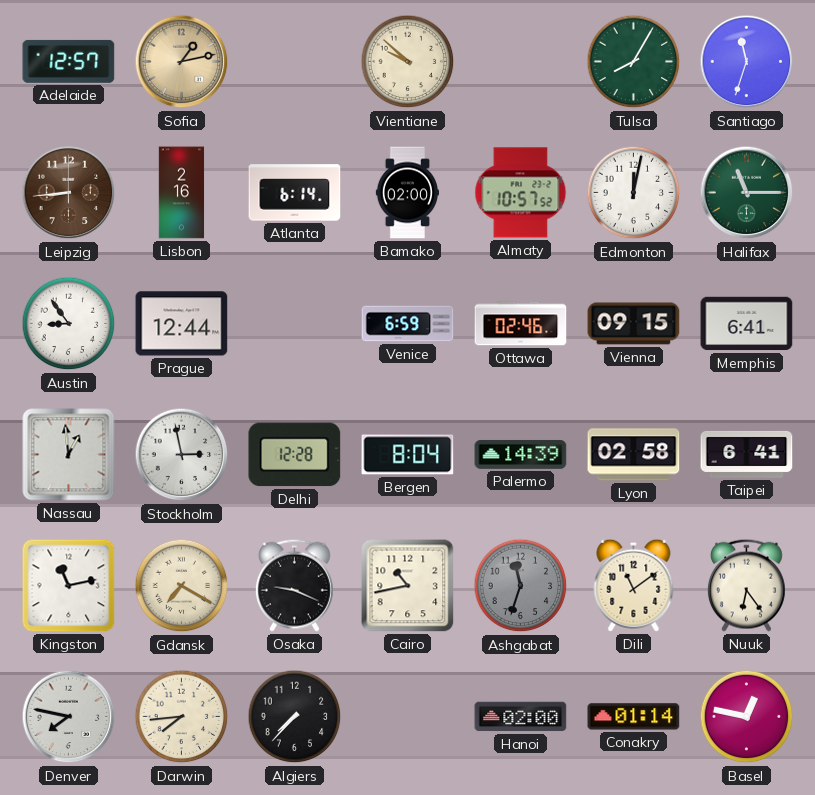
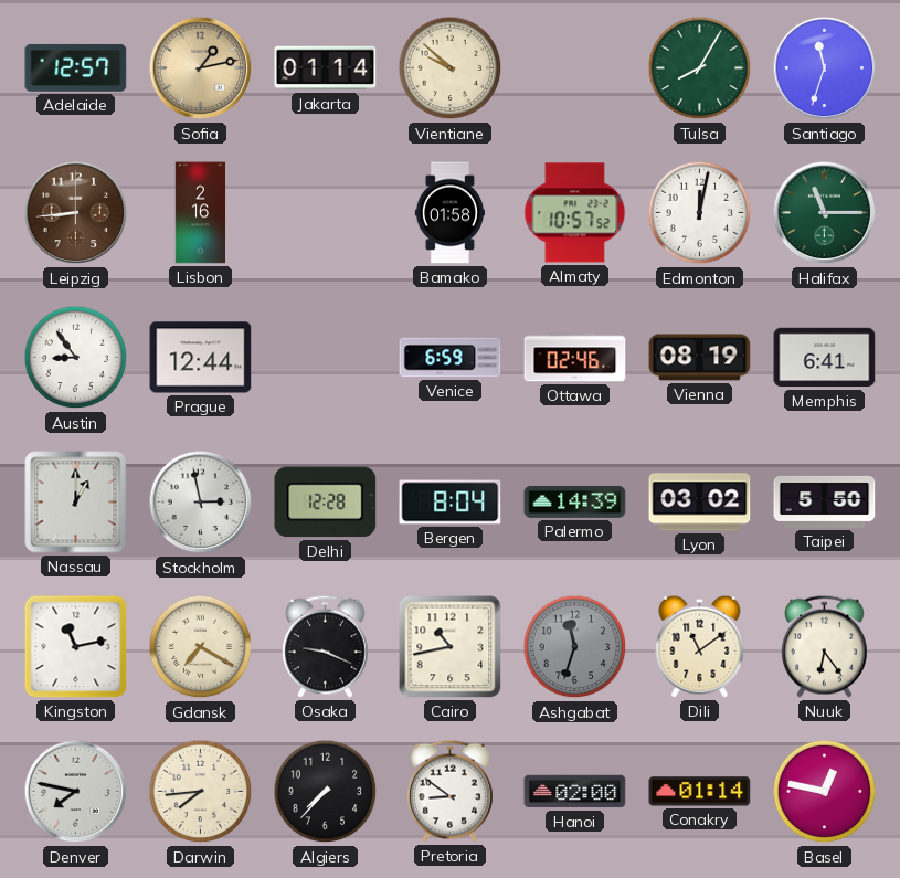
Jakarta: none -> 01:14 (326, 68)
Atlanta: 6:14 -> none (295, 193)
Bamako: 02:00 -> 01:58 (449, 213)
Vienna: 09:15 -> 08:19 (700, 358)
Nassau: 12:59 -> 1:00 (76, 503)
Lyon: 02:58 -> 03:02 (700, 503)
Taipei: 6:41 -> 5:50 (825, 501)
Pretoria: none -> 8:51 (449, 791)
